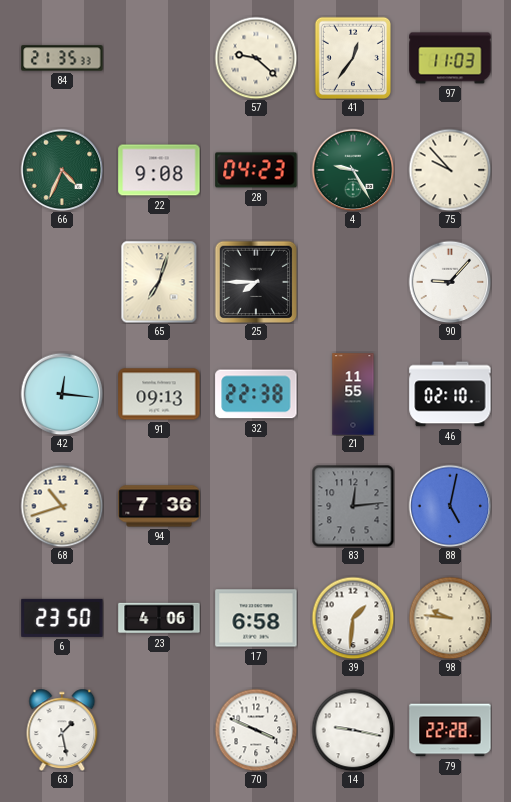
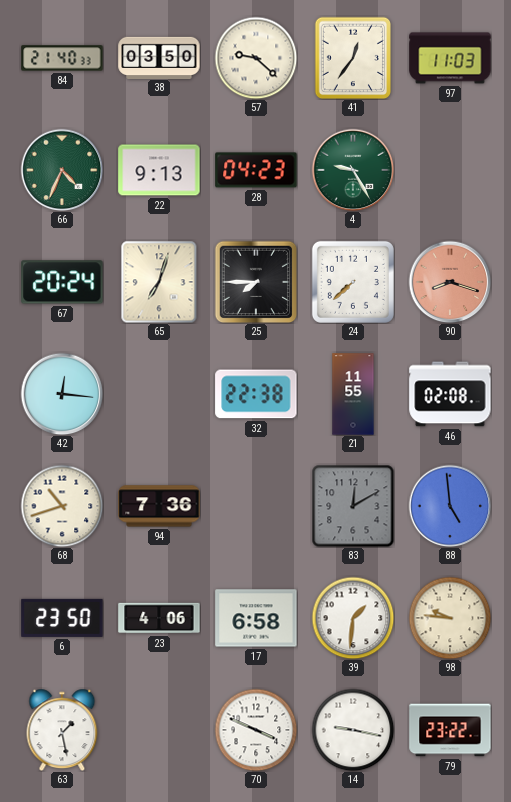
84: 21:35 -> 21:40 (62, 58)
38: none -> 03:50 (159, 57)
22: 9:08 -> 9:13 (159, 170)
75: 9:53 -> none (450, 170)
67: none -> 20:24 (62, 282)
24: none -> 7:38 (353, 282)
90: 9:07 -> 8:18 (450, 282)
90 dial: white -> salmon (450, 282)
91: 09:13 -> none (159, 394)
46: 02:10 -> 02:08 (450, 394)
83: 12:14 -> 12:10 (353, 506)
88: 5:02 -> 4:59 (450, 506)
79: 22:28 -> 23:22 (450, 730)
